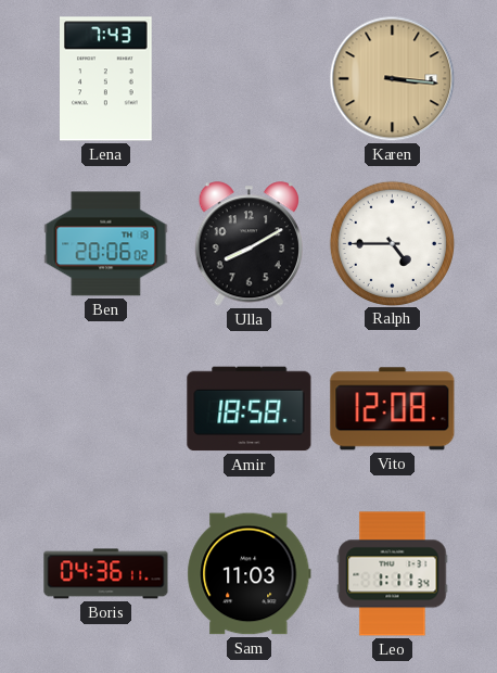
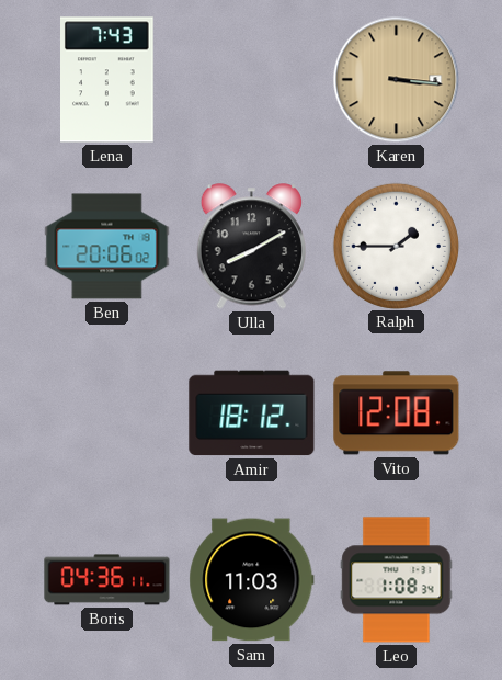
Ralph: 4:45 -> 1:45 (396, 246)
Amir: 18:58 -> 18:12 (252, 413)
Leo: 1:11 -> 1:08 (397, 580)
